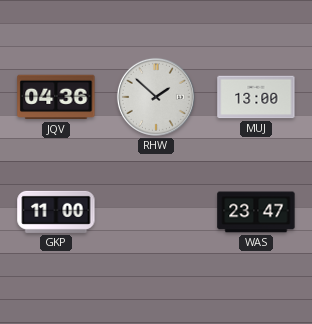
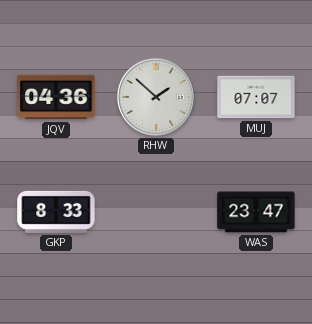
MUJ: 13:00 -> 07:07 (256, 97)
GKP: 11:00 -> 8:33 (56, 212)
